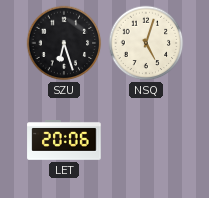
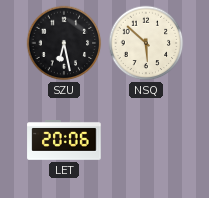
SZU: 6:27 -> 6:28 (64, 43)
NSQ: 5:03 -> 5:52 (146, 43)
